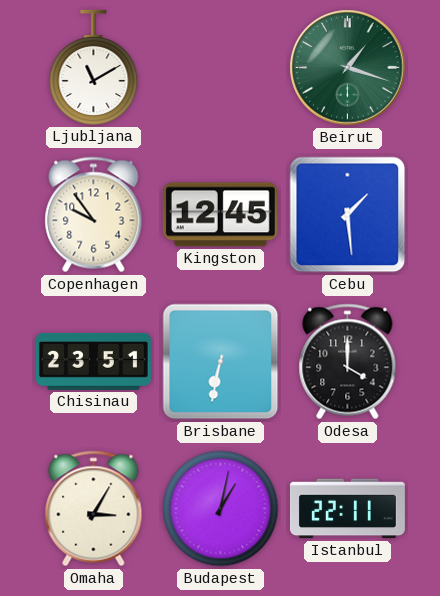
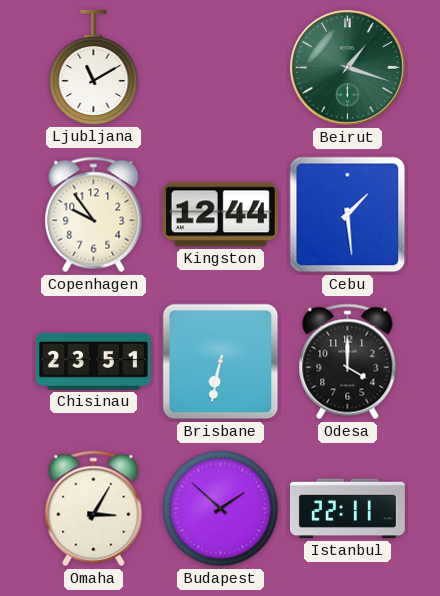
Kingston: 12:45 -> 12:44 (220, 215)
Budapest: 1:02 -> 1:52 (221, 509)
